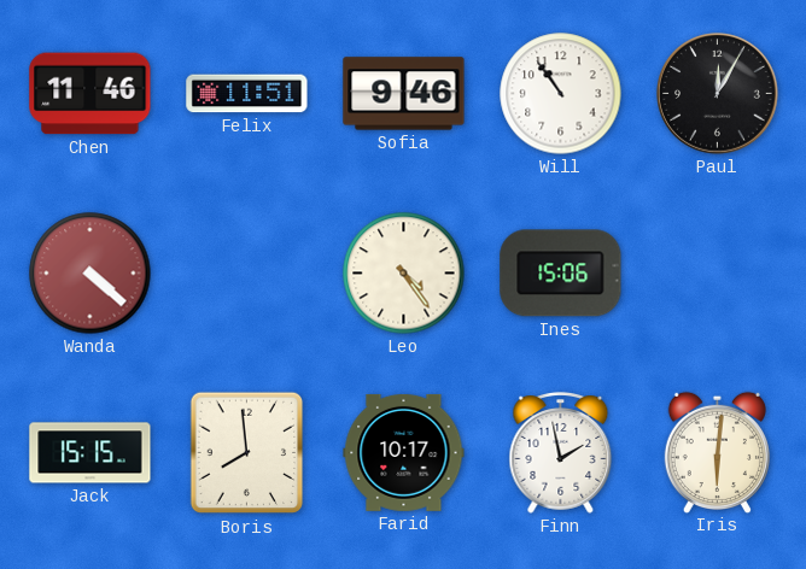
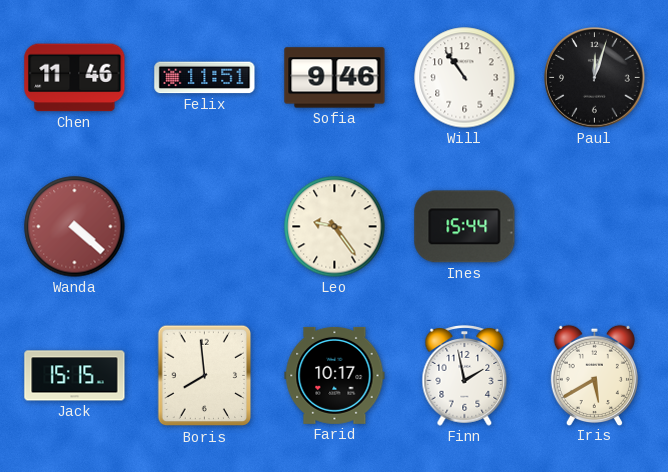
Paul: 12:05 -> 12:03 (595, 78)
Leo: 4:24 -> 9:24 (335, 227)
Ines: 15:06 -> 15:44 (465, 227)
Iris: 6:01 -> 5:40 (594, 375)
